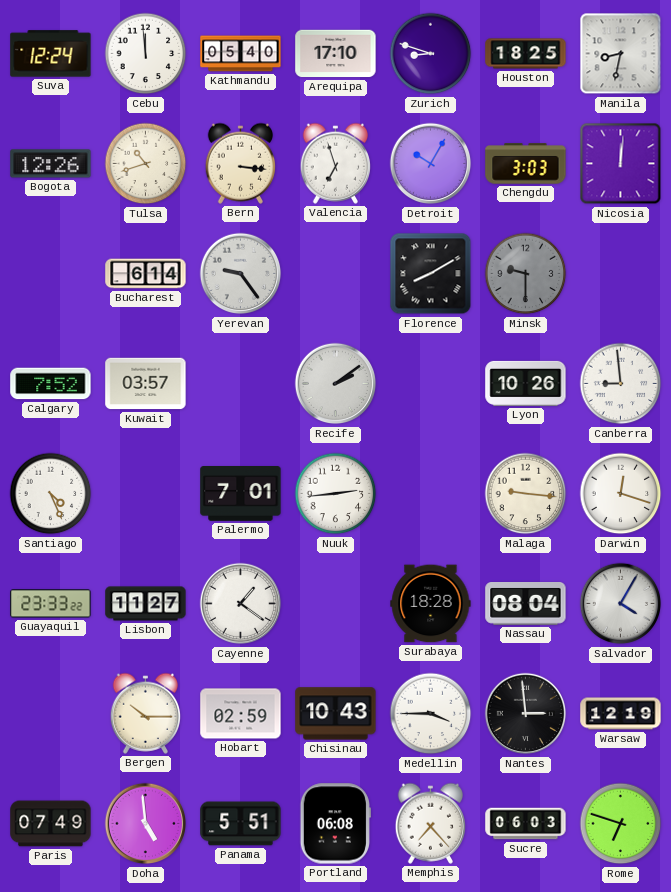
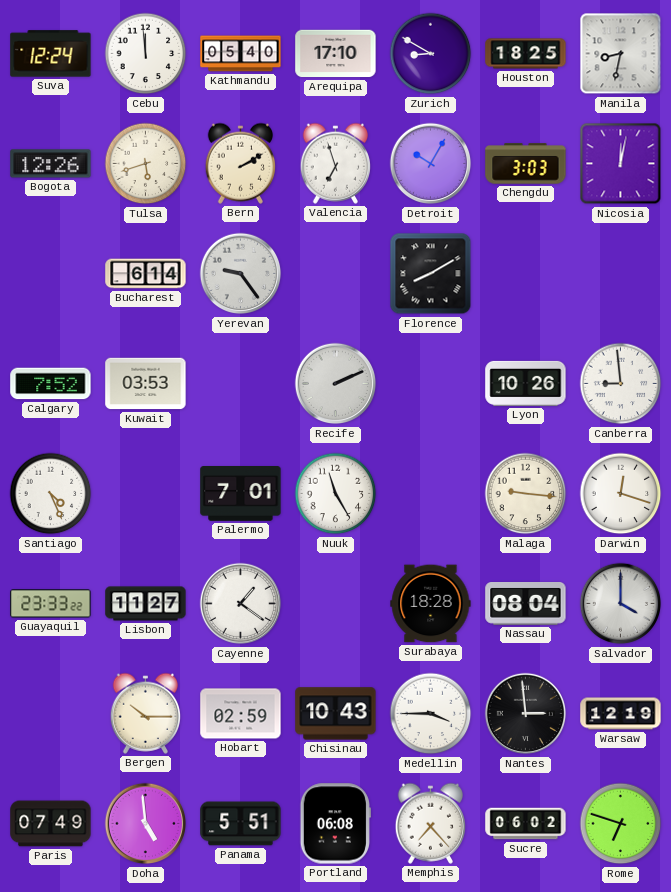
Zurich: 8:48 -> 8:50 (431, 54)
Tulsa: 10:42 -> 5:42 (146, 164)
Bern: 3:16 -> 2:10 (240, 163)
Nicosia: 12:01 -> 12:02 (621, 164)
Minsk: 9:30 -> none (526, 274)
Kuwait: 03:57 -> 03:53 (146, 384)
Recife: 2:09 -> 2:11 (336, 384)
Nuuk: 2:44 -> 11:25 (336, 494)
Salvador: 4:05 -> 4:00 (621, 604)
Sucre: 06:03 -> 06:02 (526, 824)
